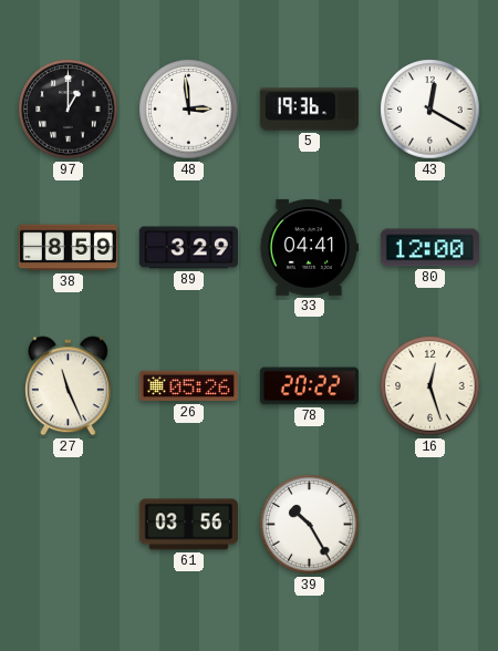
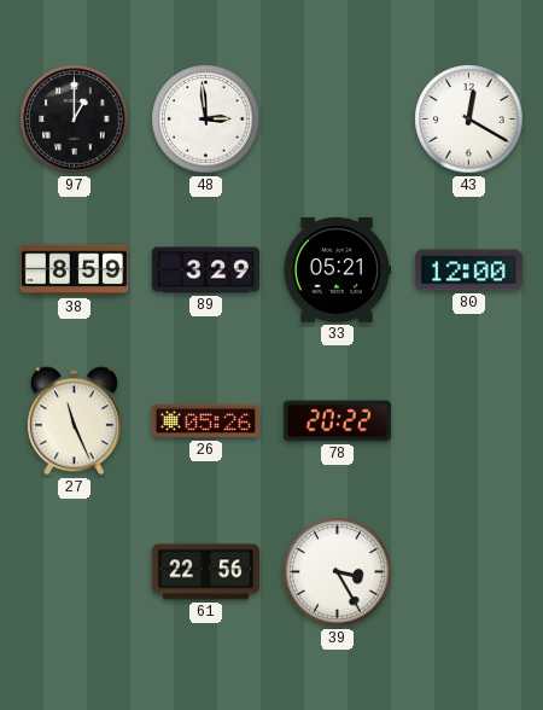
5: 19:36 -> none (309, 110)
33: 04:41 -> 05:21 (337, 269)
16: 12:27 -> none (430, 386)
61: 03:56 -> 22:56 (205, 572)
39: 10:25 -> 3:25 (338, 572)
